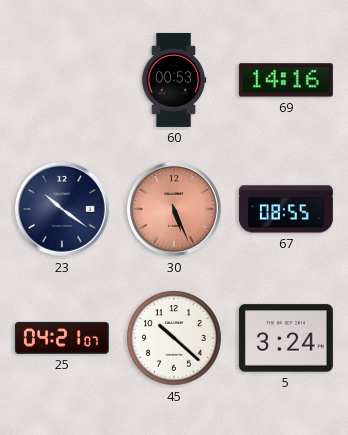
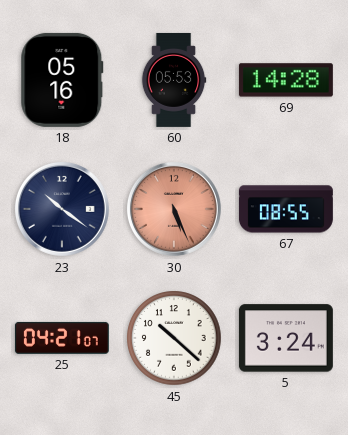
18: none -> 05:16 (62, 80)
60: 00:53 -> 05:53 (174, 80)
69: 14:16 -> 14:28 (286, 80)
